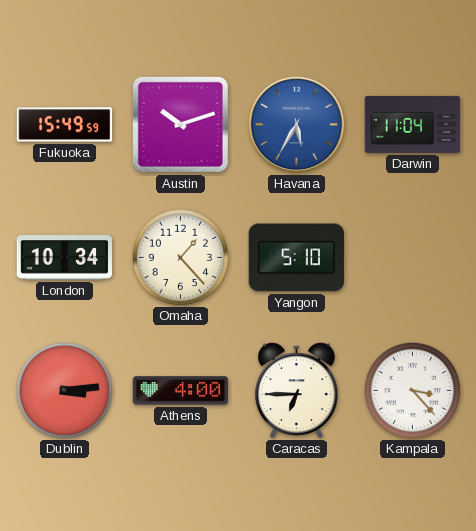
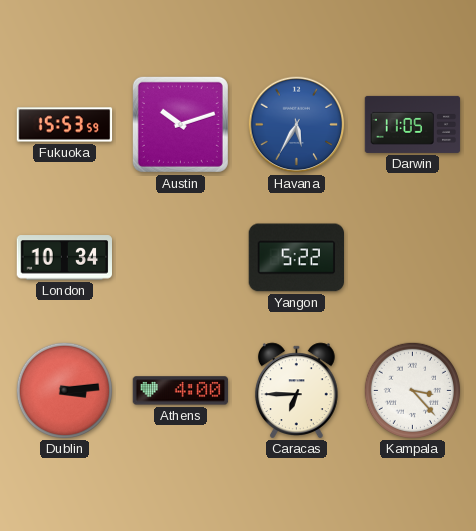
Fukuoka: 15:49 -> 15:53 (65, 125)
Darwin: 11:04 -> 11:05 (413, 124)
Omaha: 1:23 -> none (180, 257)
Yangon: 5:10 -> 5:22 (296, 258)
